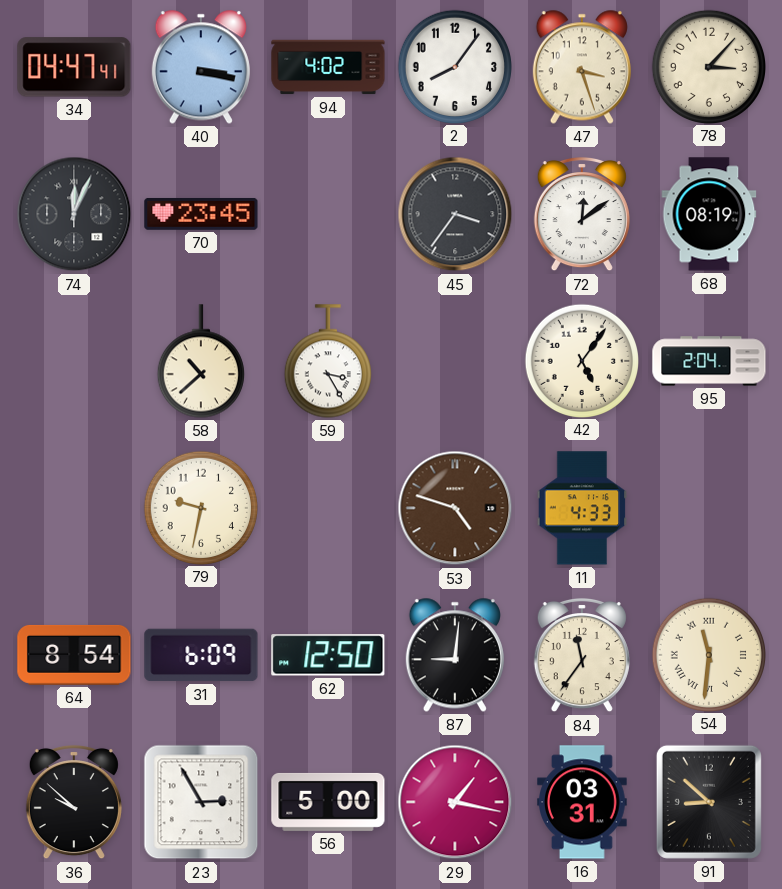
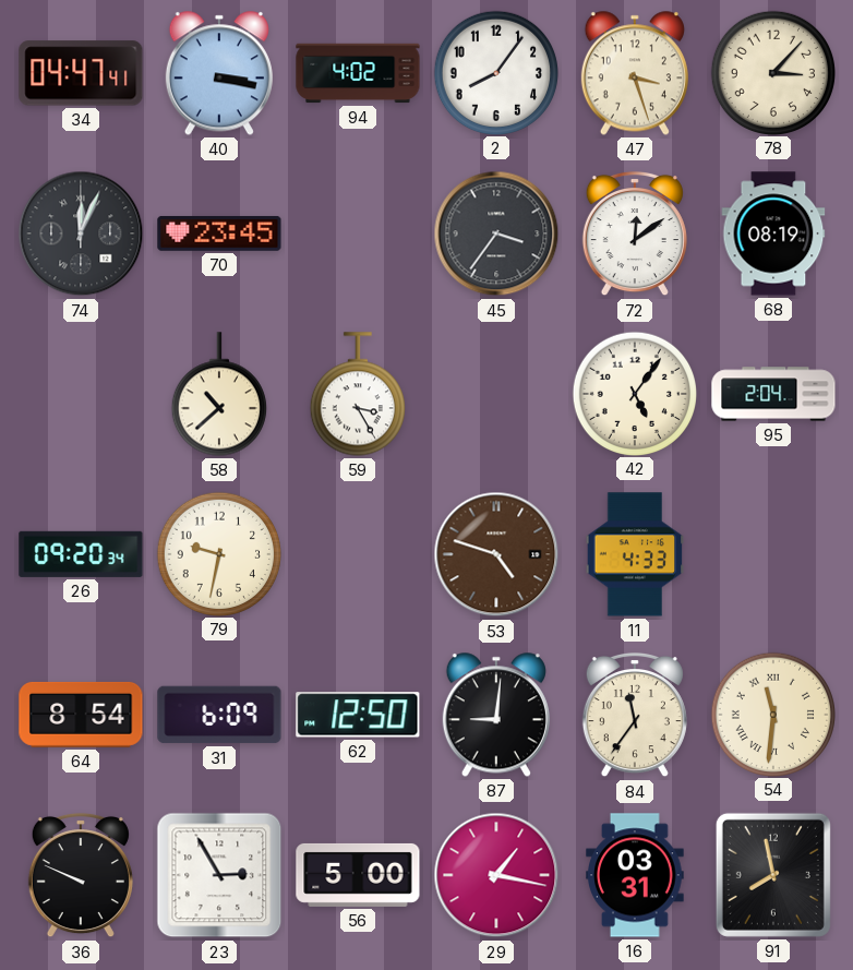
26: none -> 09:20 (81, 554)
36: 9:52 -> 9:49 (81, 875)
91: 8:52 -> 7:58 (773, 875)
